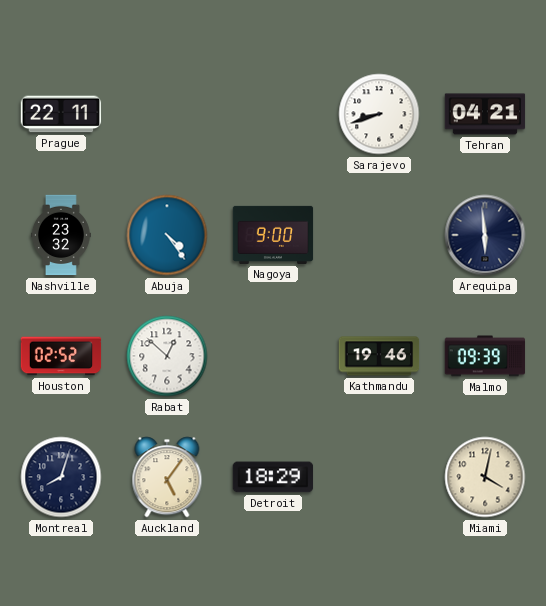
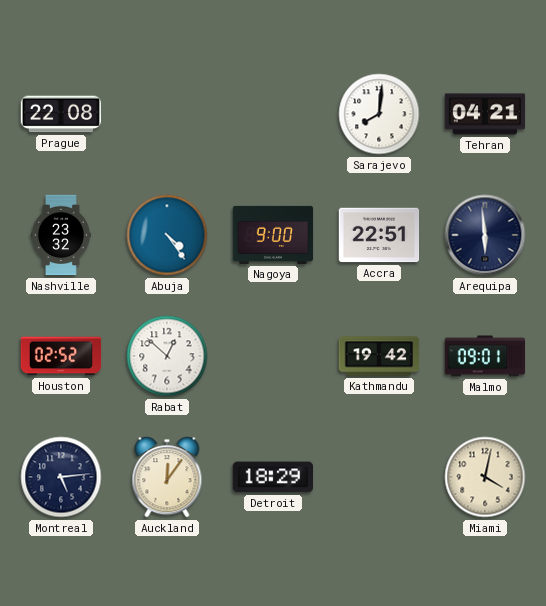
Prague: 22:11 -> 22:08 (61, 114)
Sarajevo: 8:42 -> 8:01 (379, 114)
Accra: none -> 22:51 (379, 235)
Kathmandu: 19:46 -> 19:42 (379, 356)
Malmo: 09:39 -> 09:01 (485, 356)
Montreal: 8:03 -> 5:14 (61, 477)
Auckland: 5:06 -> 12:06 (167, 477)
